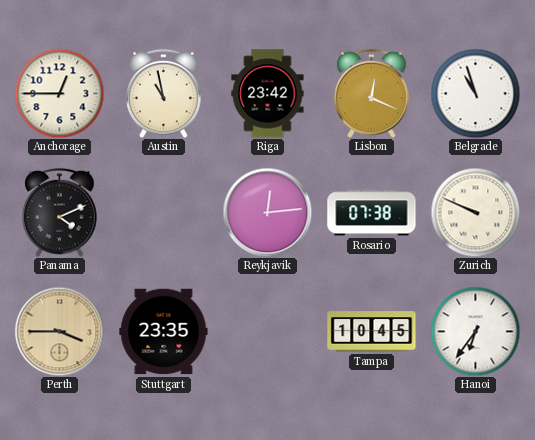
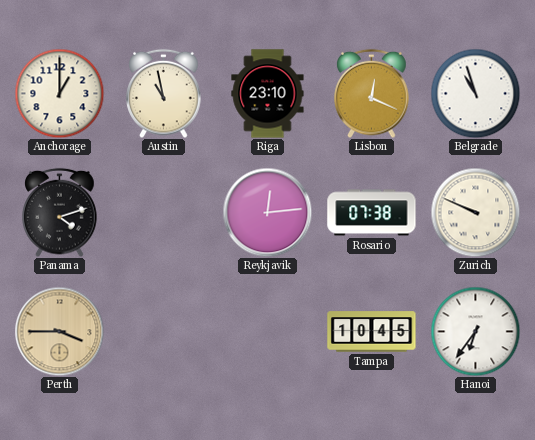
Anchorage: 12:45 -> 1:00 (59, 93)
Riga: 23:42 -> 23:10 (268, 94)
Panama: 4:11 -> 4:12 (60, 212)
Stuttgart: 23:35 -> none (164, 332)
